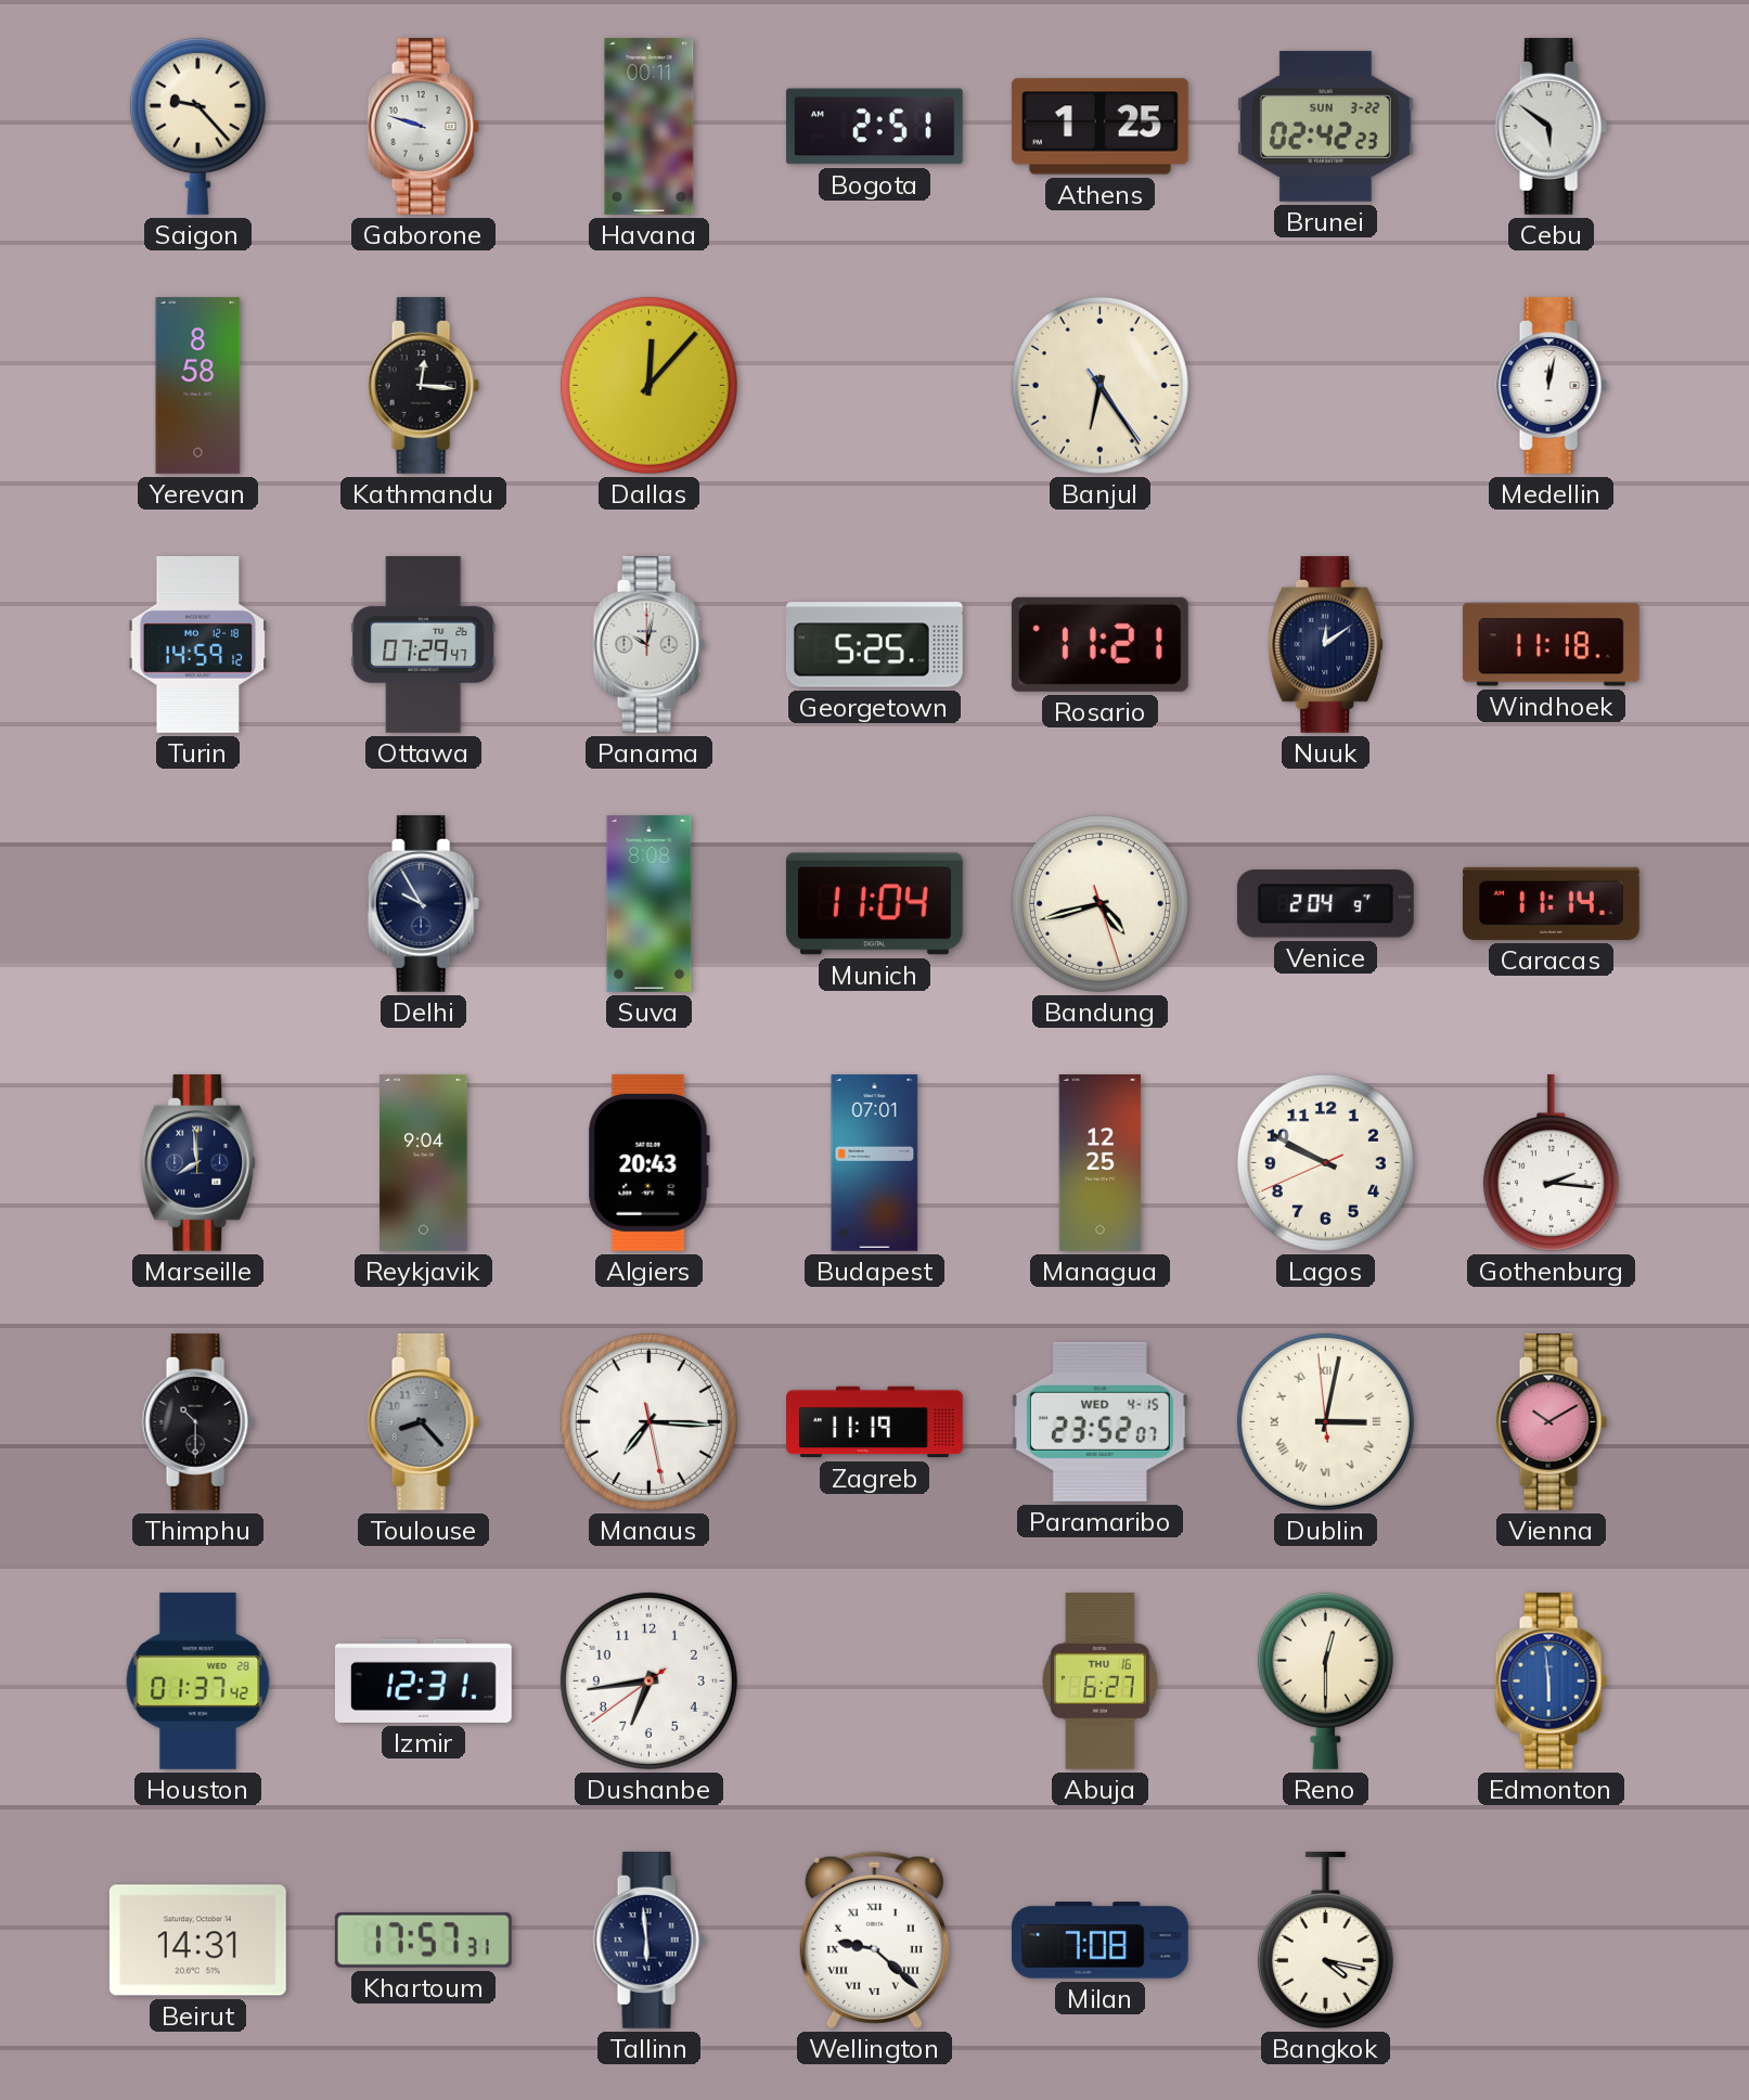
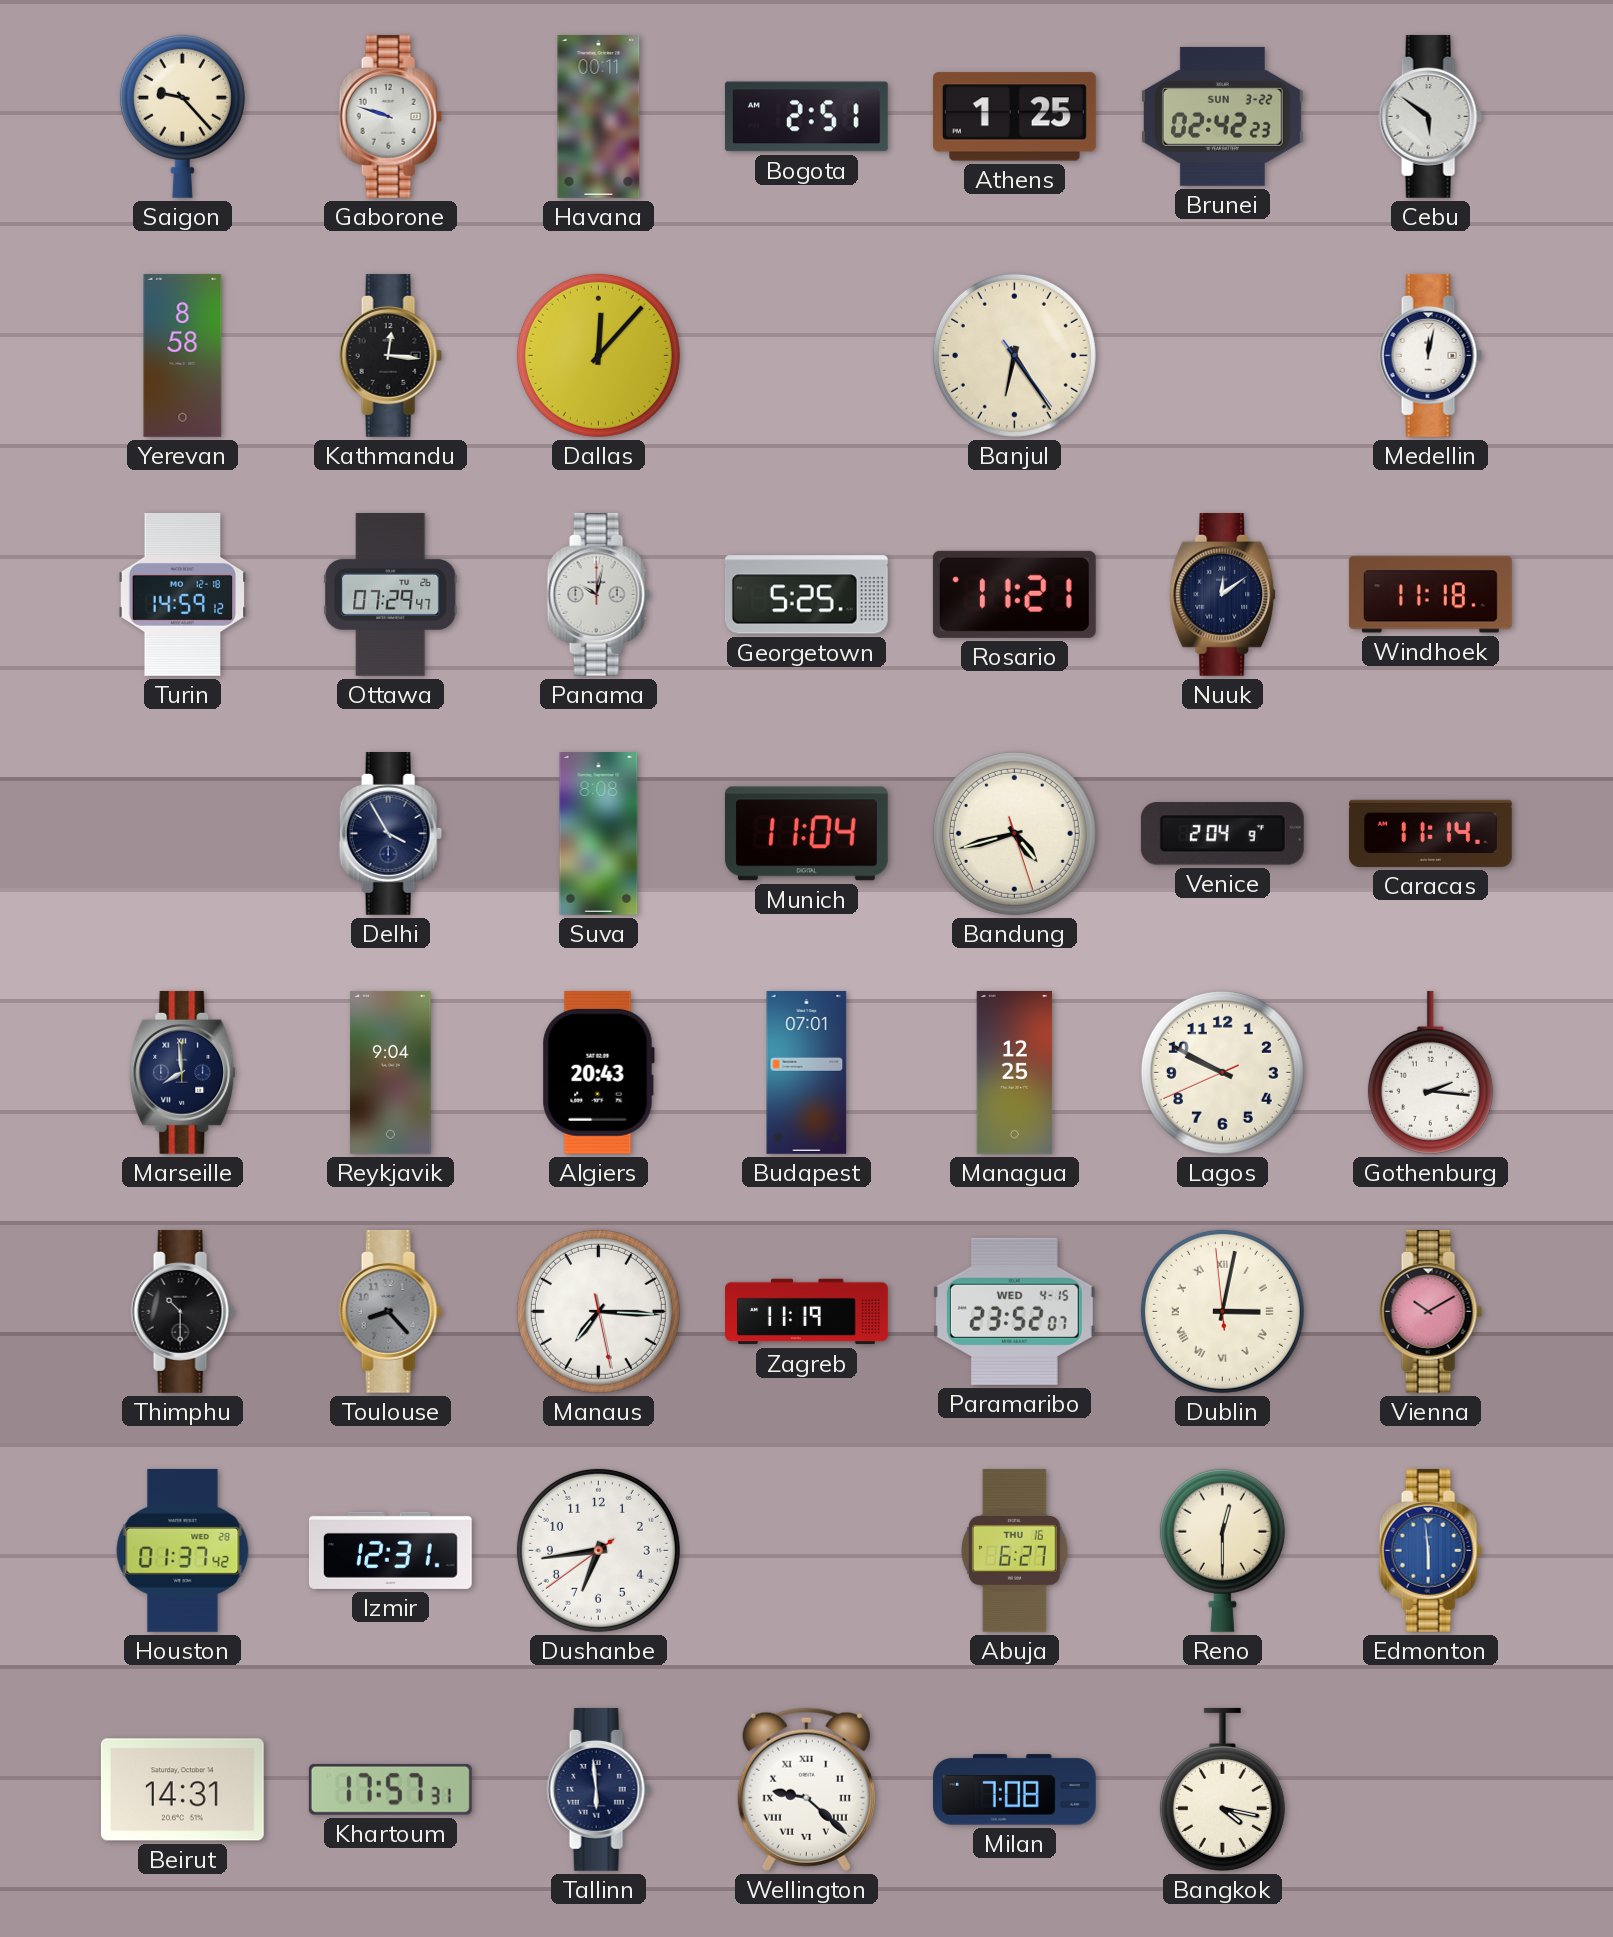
Delhi: 9:55 -> 3:55 (390, 833)
